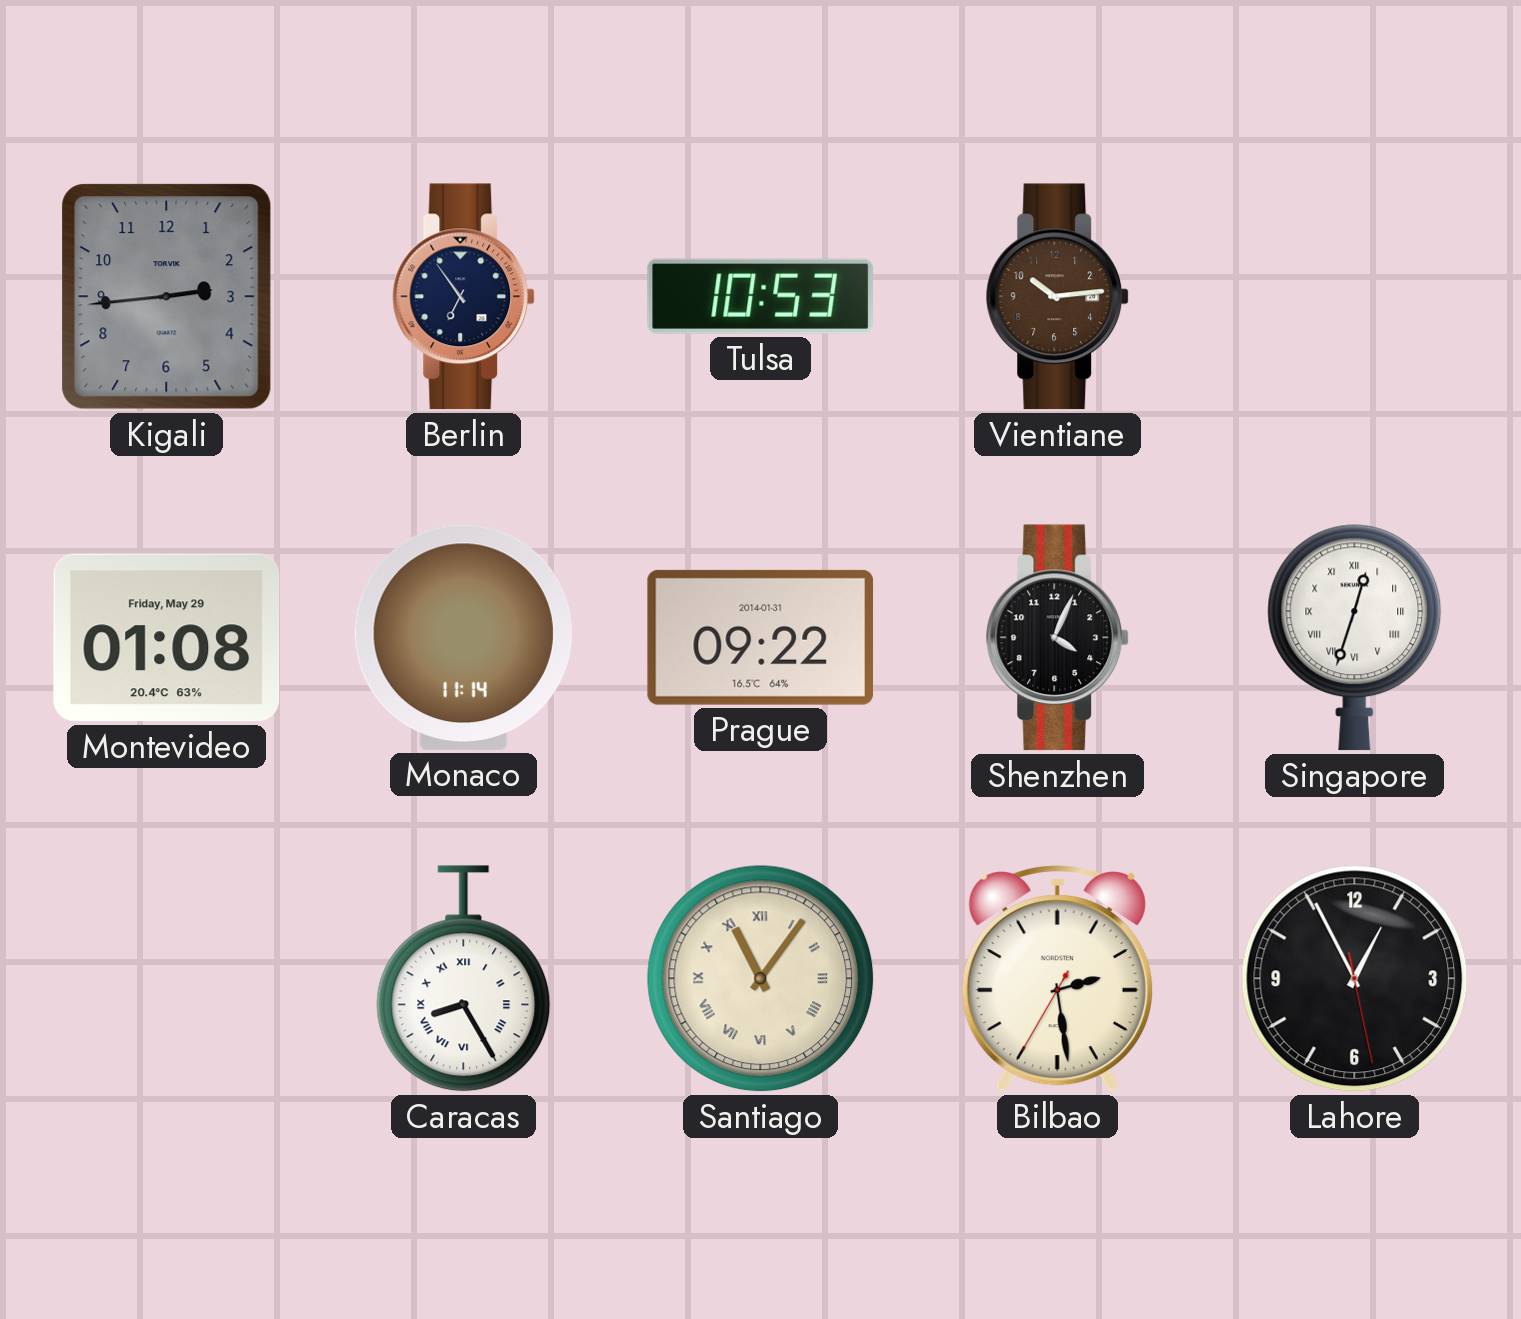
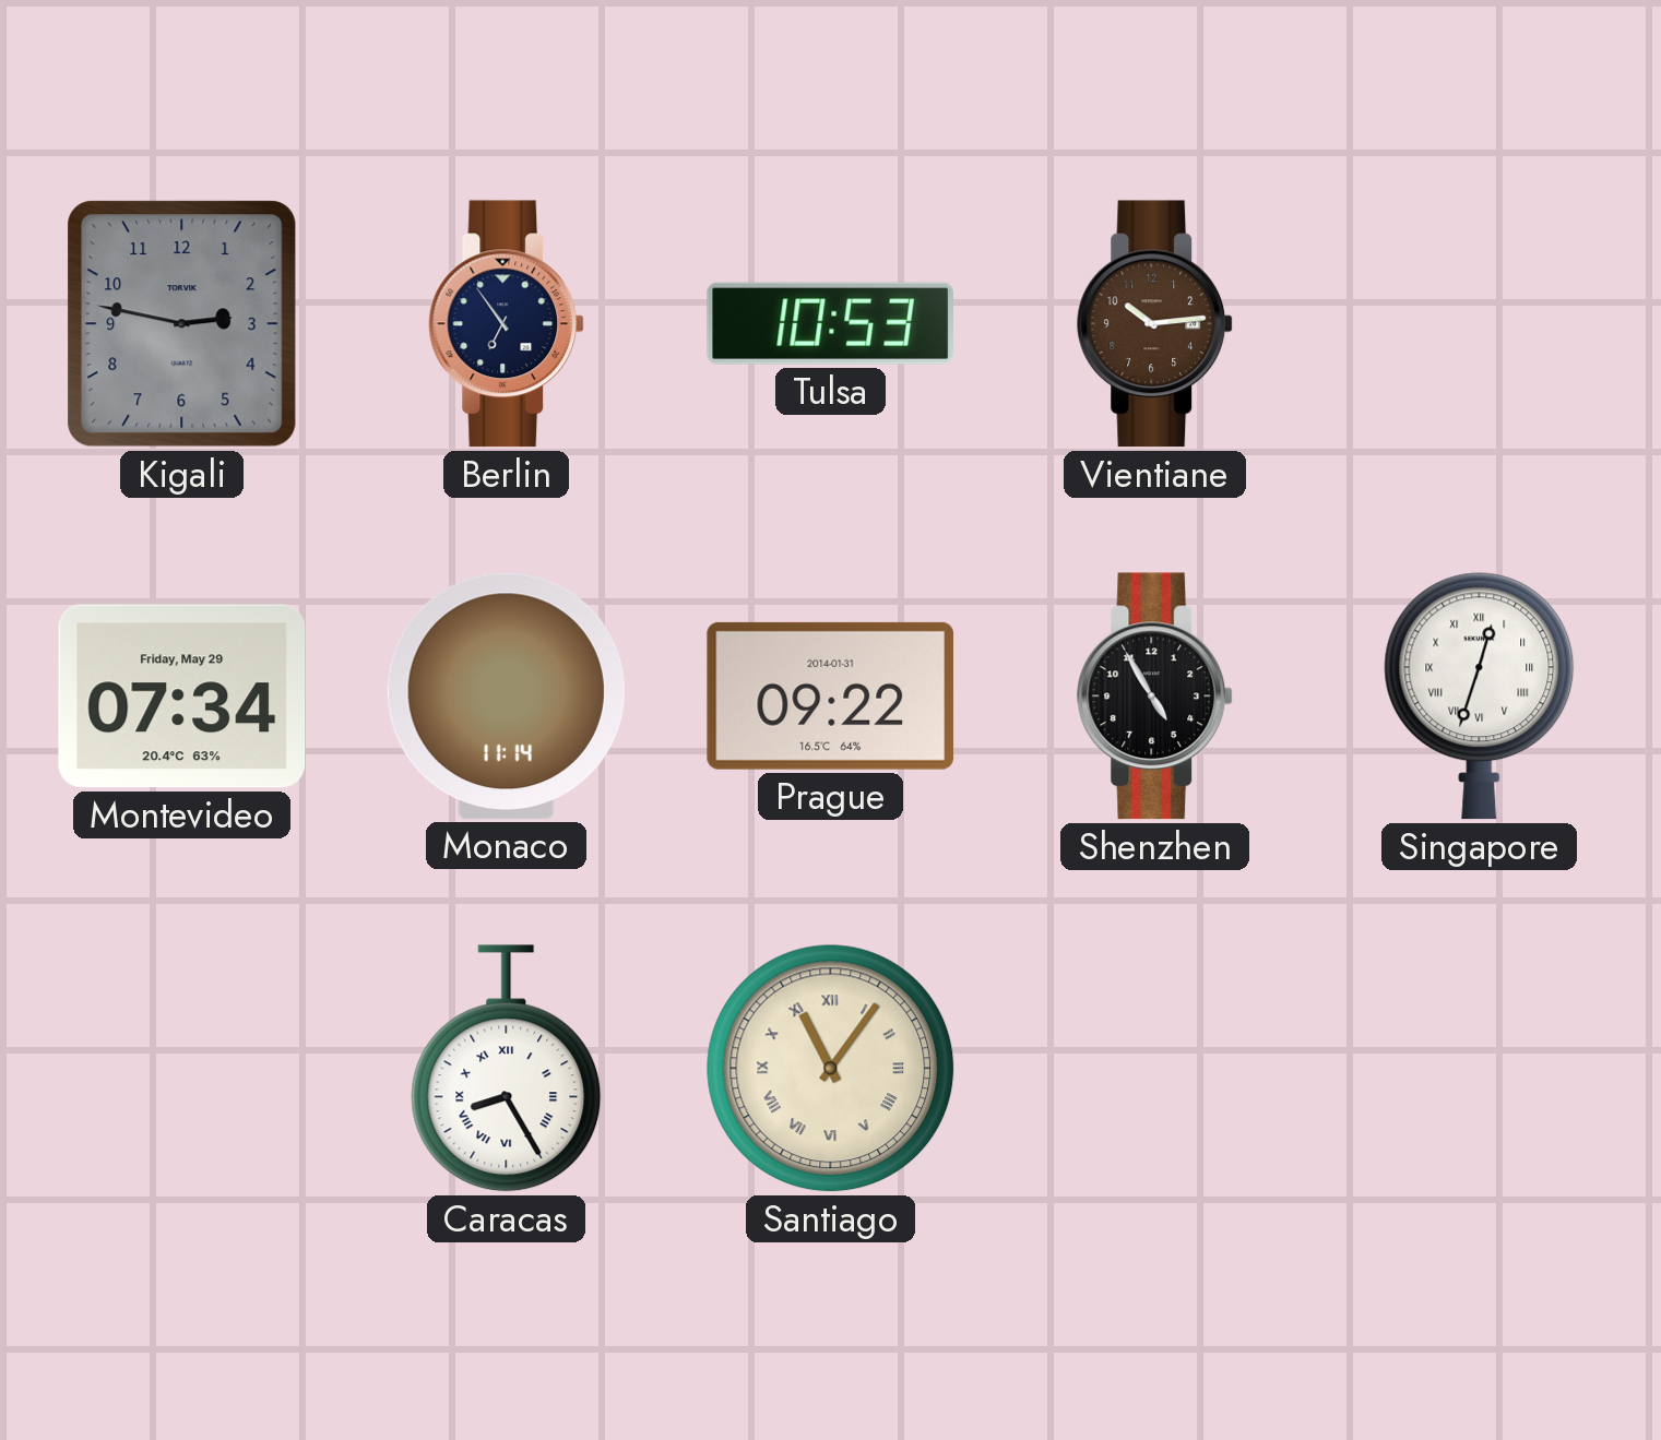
Kigali: 2:44 -> 2:47 (182, 324)
Montevideo: 01:08 -> 07:34 (182, 697)
Shenzhen: 4:04 -> 4:55 (1155, 697)
Bilbao: 2:28 -> none (1057, 978)
Lahore: 12:55 -> none (1355, 979)
